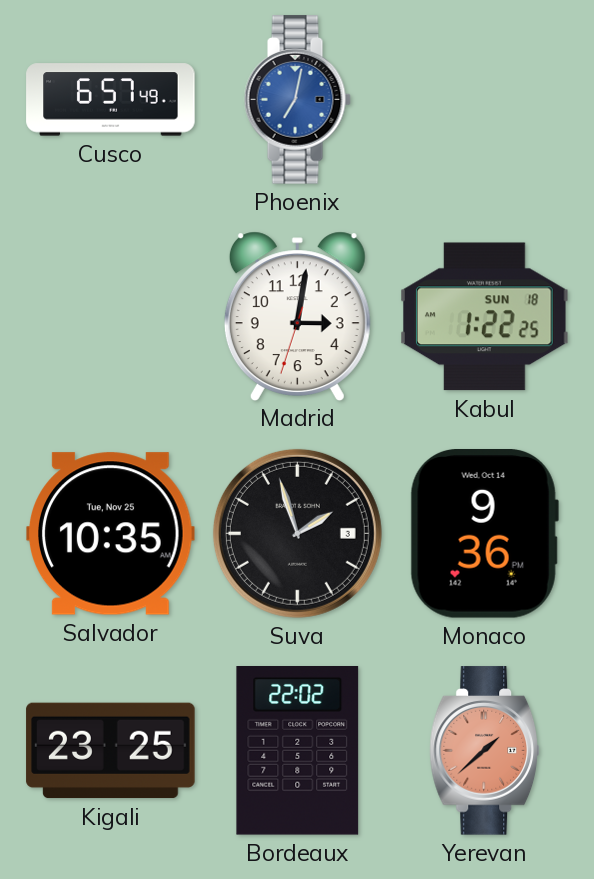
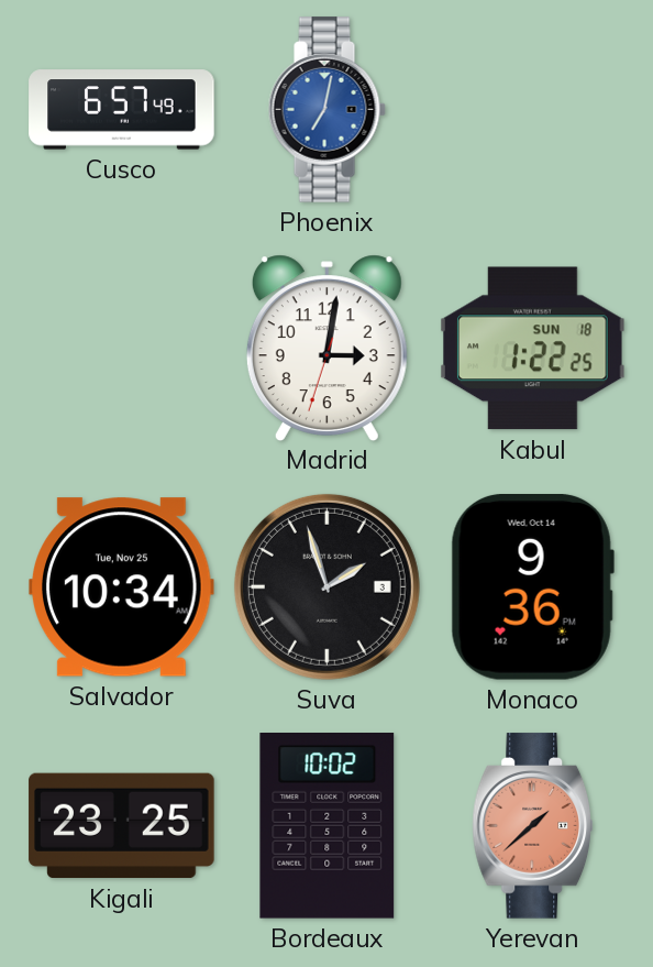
Salvador: 10:35 -> 10:34 (122, 587)
Bordeaux: 22:02 -> 10:02 (328, 826)
